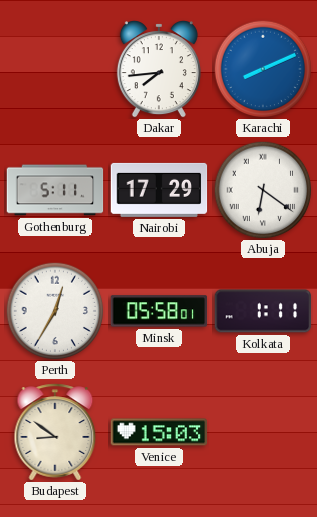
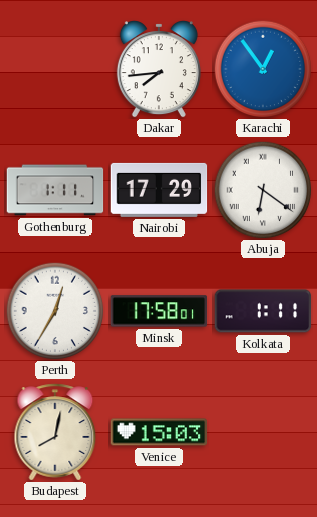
Karachi: 8:11 -> 12:54 (263, 69)
Gothenburg: 5:11 -> 1:11 (55, 190)
Minsk: 05:58 -> 17:58 (159, 311)
Budapest: 8:51 -> 8:02 (55, 432)
